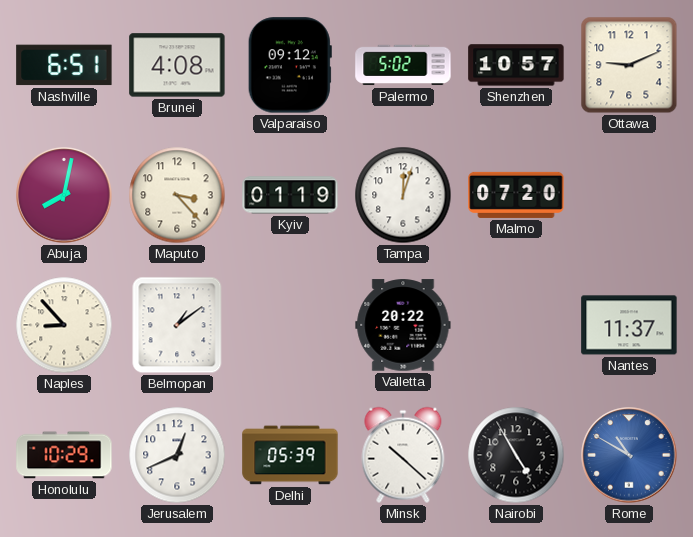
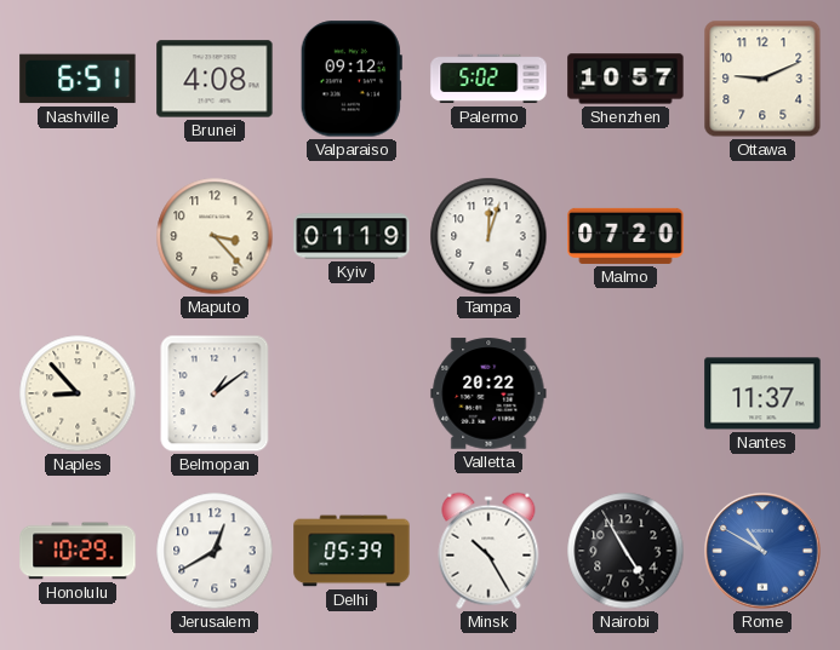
Abuja: 8:02 -> none (64, 195)
Jerusalem: 12:41 -> 12:40 (215, 551)
Minsk: 10:22 -> 10:25 (488, 551)
